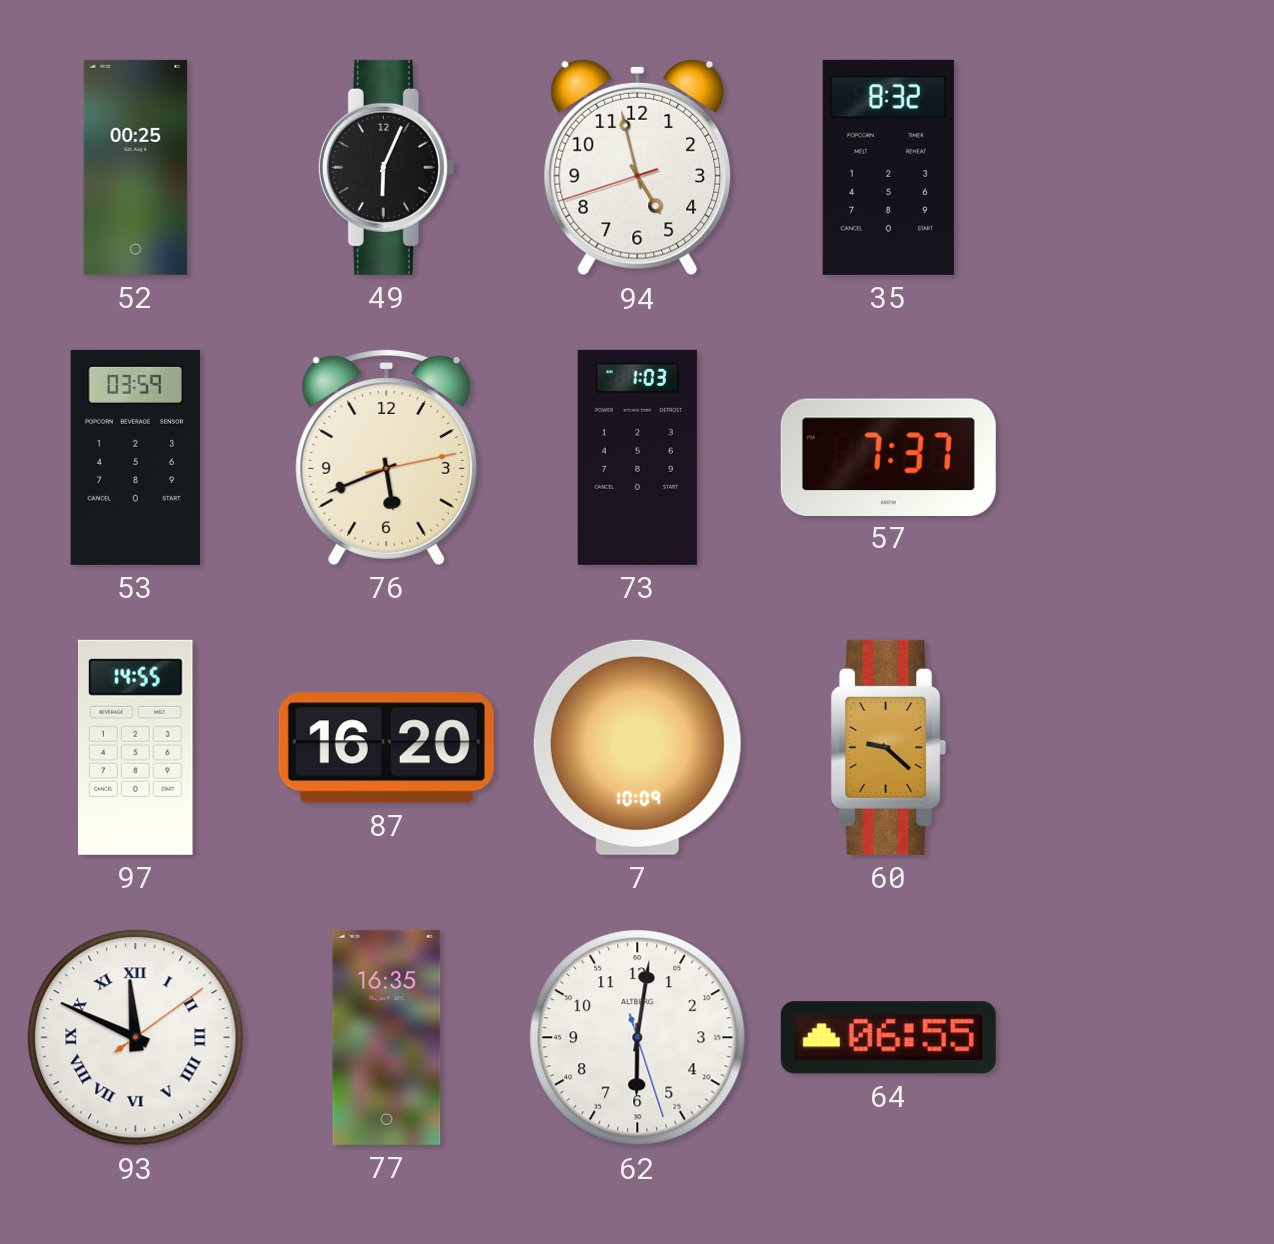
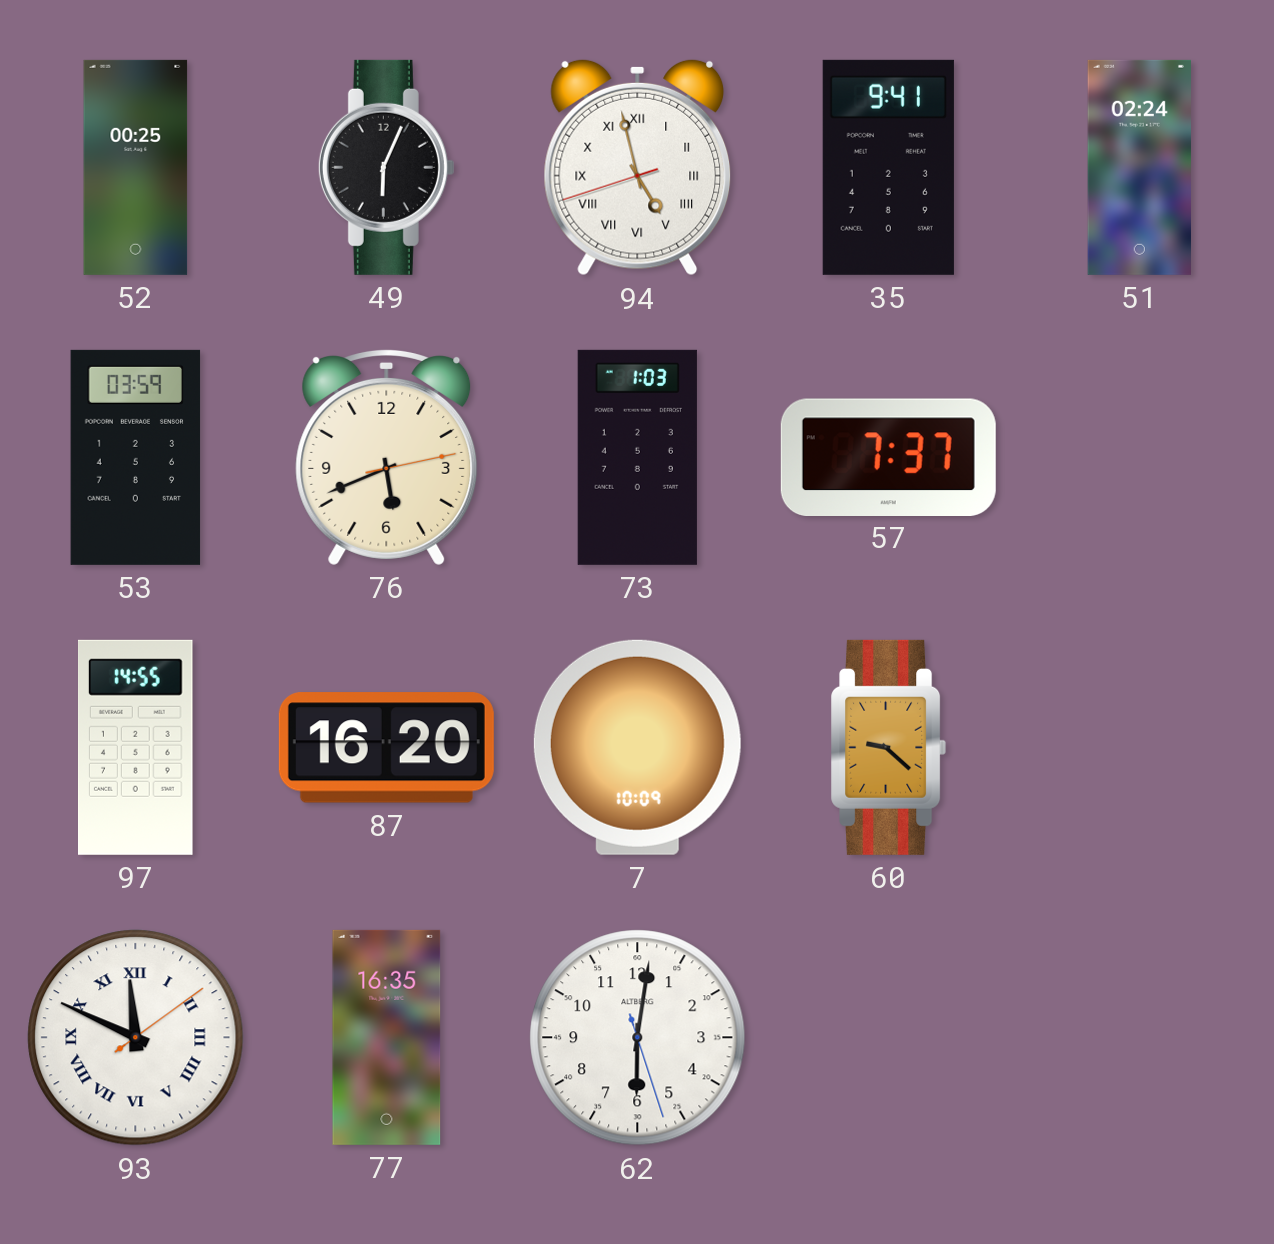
94 numerals: Arabic -> Roman (638, 167)
35: 8:32 -> 9:41 (888, 167)
51: none -> 02:24 (1139, 167)
64: 06:55 -> none (888, 1038)
